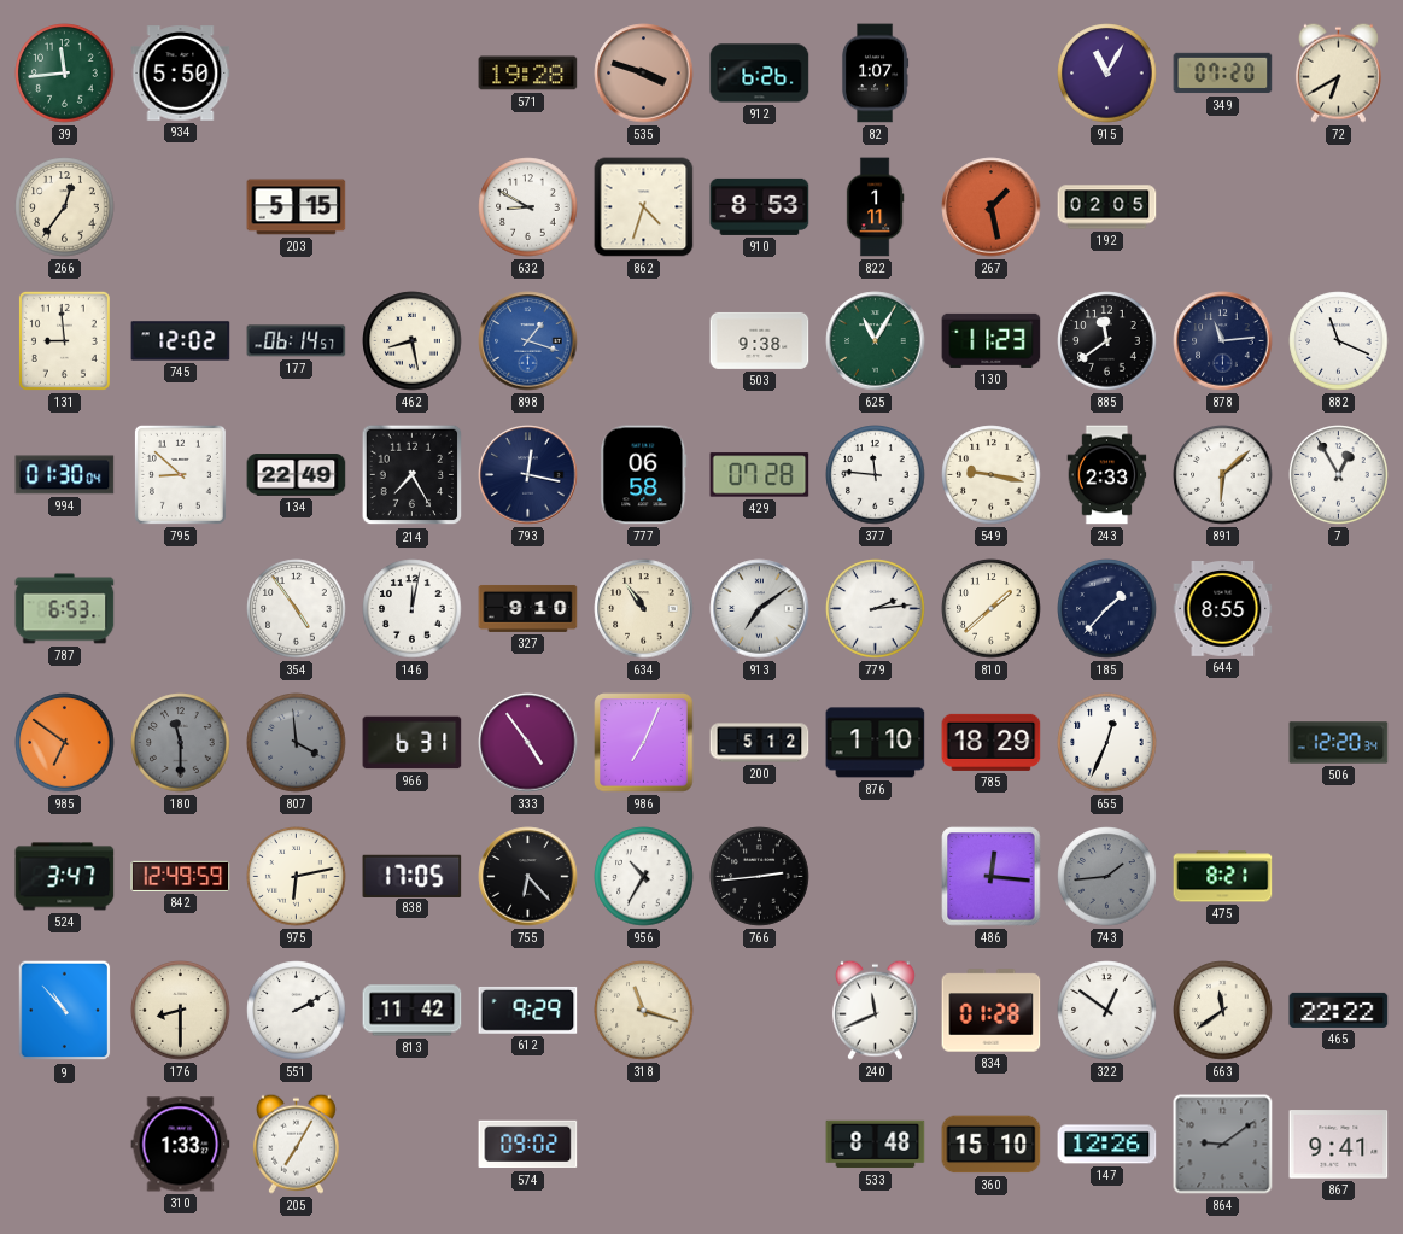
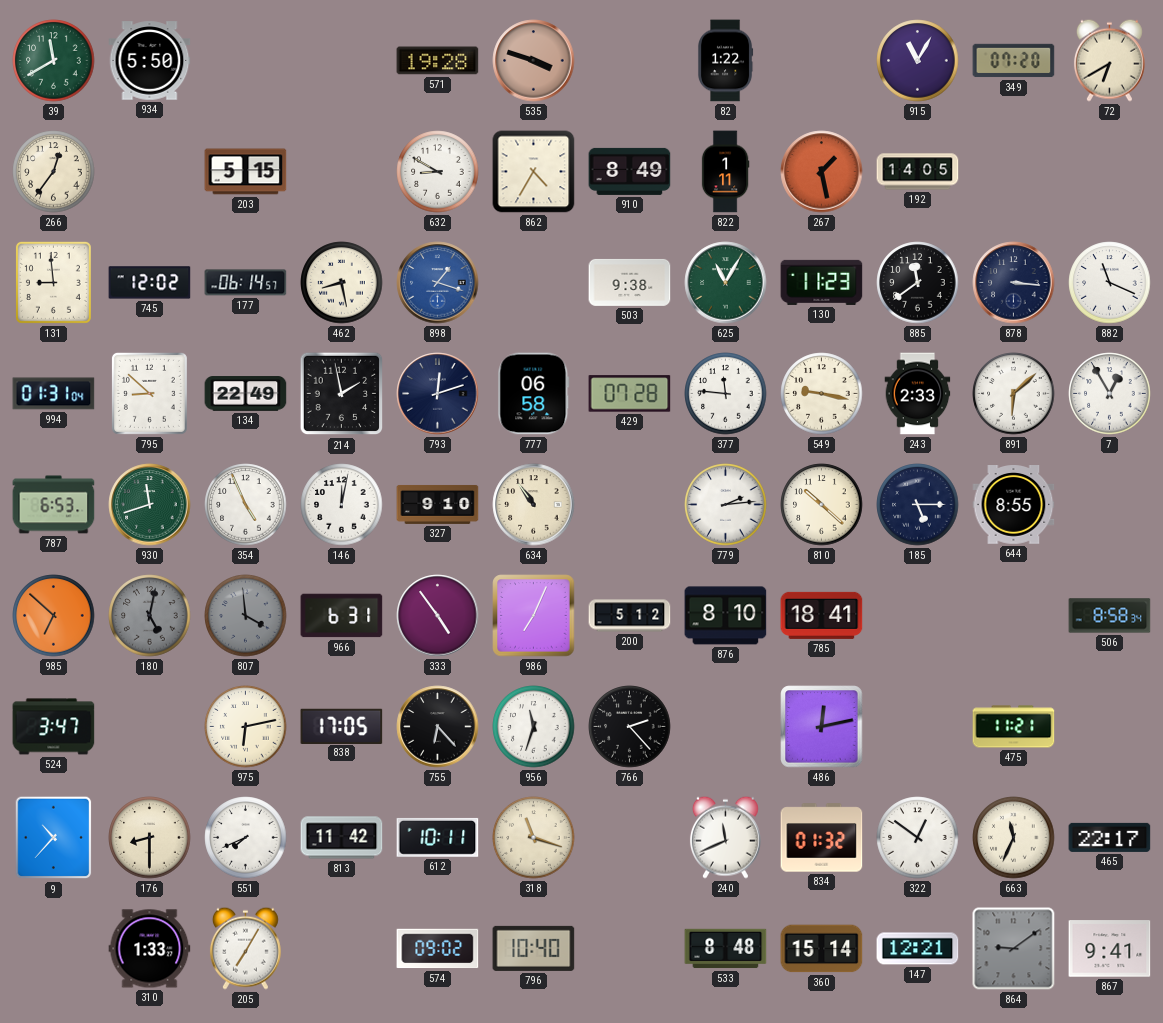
39: 11:44 -> 11:40 (54, 61)
912: 6:26 -> none (760, 74)
82: 1:07 -> 1:22 (725, 61)
862: 4:33 -> 4:35 (534, 172)
910: 8:53 -> 8:49 (630, 171)
192: 02:05 -> 14:05 (918, 172)
878: 11:14 -> 3:16 (1014, 283)
994: 01:30 -> 01:31 (54, 394)
214: 7:25 -> 1:58 (342, 394)
793: 12:17 -> 12:12 (438, 394)
930: none -> 11:42 (150, 505)
354: 4:54 -> 4:56 (246, 505)
913: 7:09 -> none (760, 609)
810: 1:38 -> 10:22 (822, 505)
185: 1:37 -> 5:15 (918, 505)
985: 6:51 -> 6:52 (54, 616)
180: 11:30 -> 5:02 (150, 616)
876: 1:10 -> 8:10 (726, 616)
785: 18:29 -> 18:41 (822, 615)
655: 12:34 -> none (1107, 743)
506: 12:20 -> 8:58 (1110, 616)
842: 12:49 -> none (181, 876)
956: 10:35 -> 11:33 (534, 727)
766: 2:44 -> 2:23 (630, 727)
486: 12:16 -> 12:13 (822, 727)
743: 1:44 -> none (1107, 877)
475: 8:21 -> 11:21 (1014, 727)
9: 10:53 -> 10:37 (54, 838)
551: 2:10 -> 7:41 (246, 838)
612: 9:29 -> 10:11 (438, 837)
834: 01:28 -> 01:32 (822, 838)
663: 11:39 -> 11:34 (1014, 838)
465: 22:22 -> 22:17 (1110, 837)
796: none -> 10:40 (534, 948)
360: 15:10 -> 15:14 (822, 949)
147: 12:26 -> 12:21 (918, 949)
